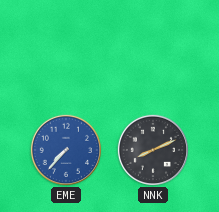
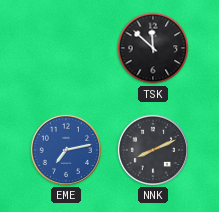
TSK: none -> 11:52 (153, 48)
EME: 7:37 -> 7:13 (65, 149)
